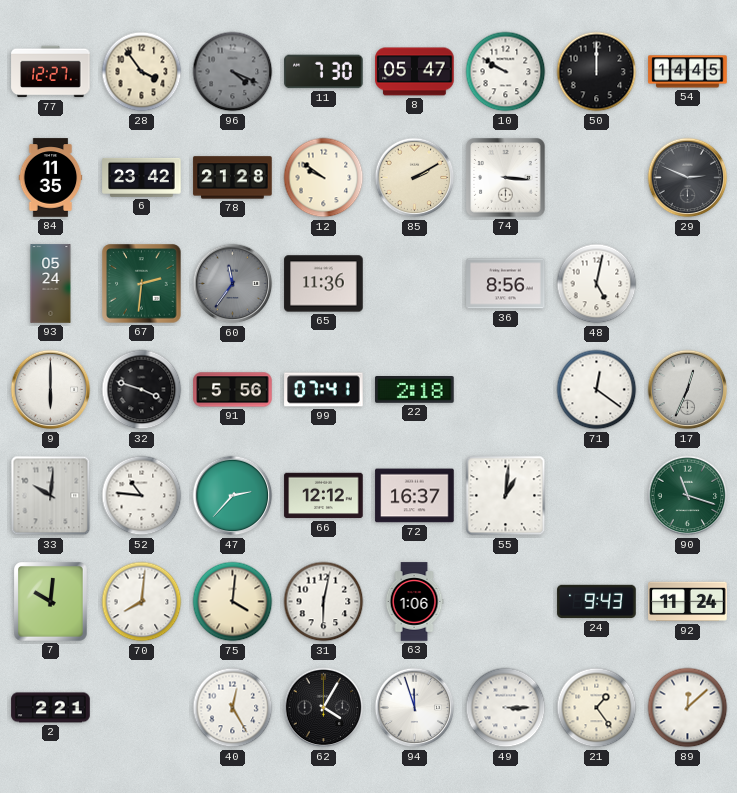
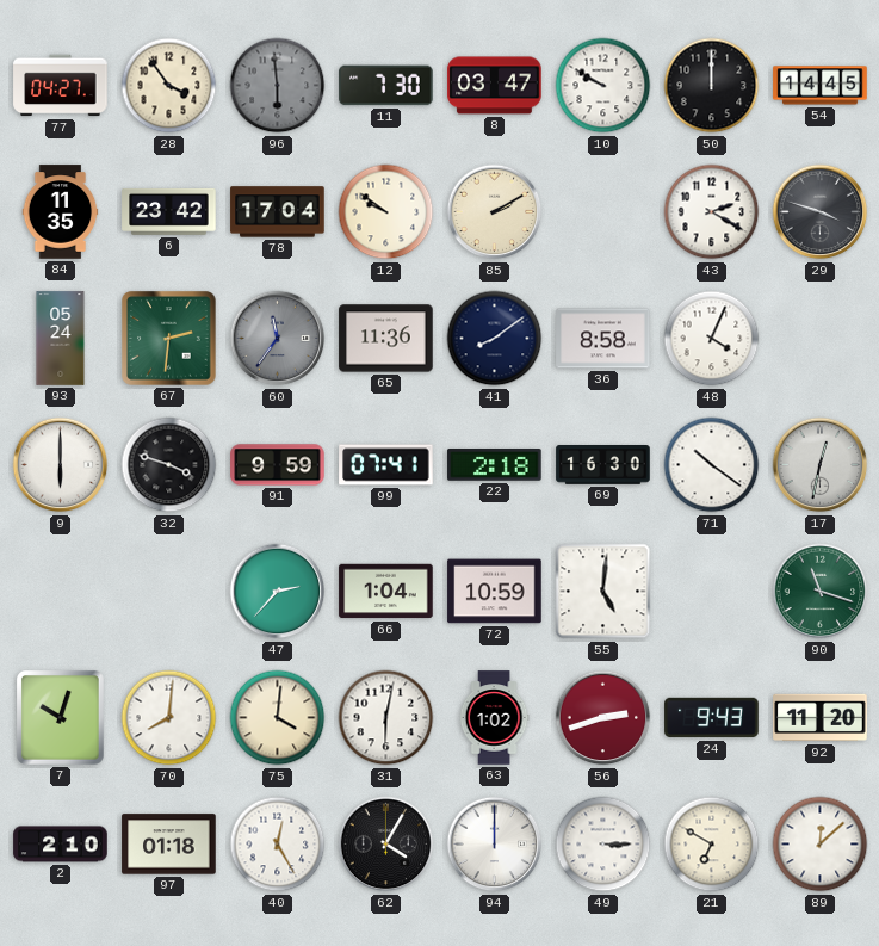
77: 12:27 -> 04:27 (61, 86)
96: 4:19 -> 5:59 (278, 86)
8: 05:47 -> 03:47 (495, 86)
78: 21:28 -> 17:04 (278, 212)
74: 3:16 -> none (506, 178)
43: none -> 2:20 (712, 212)
29: 2:49 -> 3:48 (821, 212)
41: none -> 8:09 (495, 339)
36: 8:56 -> 8:58 (603, 339)
48: 5:02 -> 4:04 (712, 339)
91: 5:56 -> 9:59 (278, 465)
69: none -> 16:30 (603, 465)
71: 12:21 -> 10:21 (712, 465)
17: 12:34 -> 12:32 (821, 465)
33: 10:01 -> none (51, 496)
52: 10:46 -> none (142, 496)
66: 12:12 -> 1:04 (386, 592)
72: 16:37 -> 10:59 (495, 592)
55: 1:01 -> 5:01 (603, 592)
7: 10:01 -> 10:03 (61, 718)
63: 1:06 -> 1:02 (494, 718)
56: none -> 2:42 (603, 718)
92: 11:24 -> 11:20 (821, 718)
2: 2:21 -> 2:10 (61, 845)
97: none -> 01:18 (169, 845)
94: 11:57 -> 12:00 (495, 845)
21: 1:24 -> 6:50 (712, 845)
